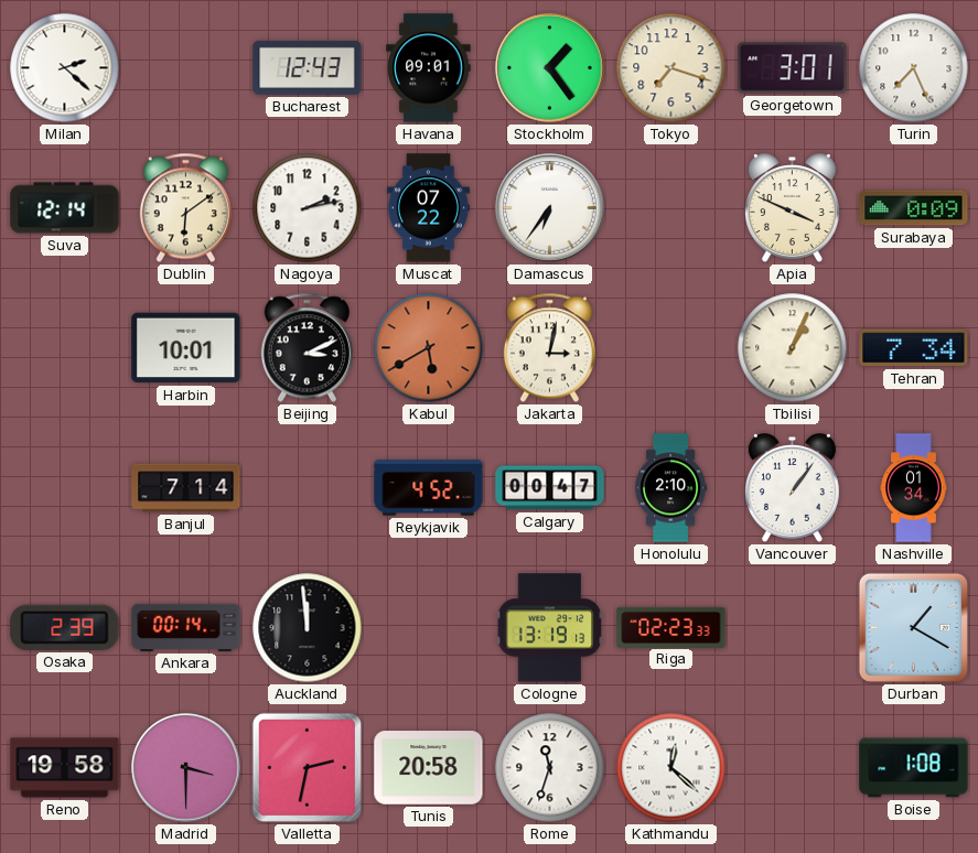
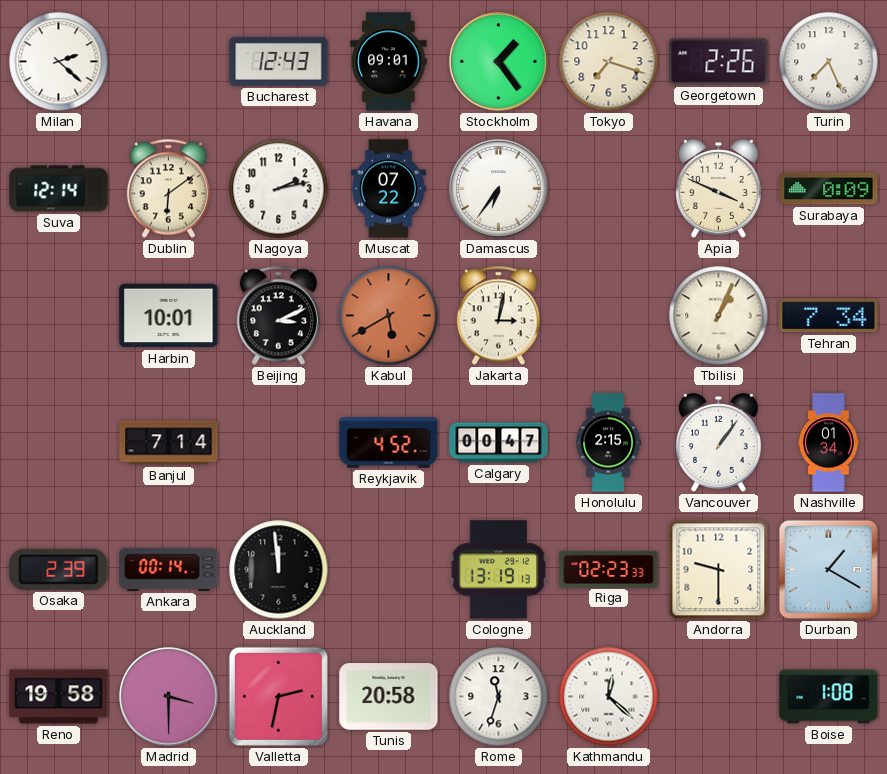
Georgetown: 3:01 -> 2:26 (719, 62)
Honolulu: 2:10 -> 2:15 (609, 443)
Andorra: none -> 9:30 (719, 570)
